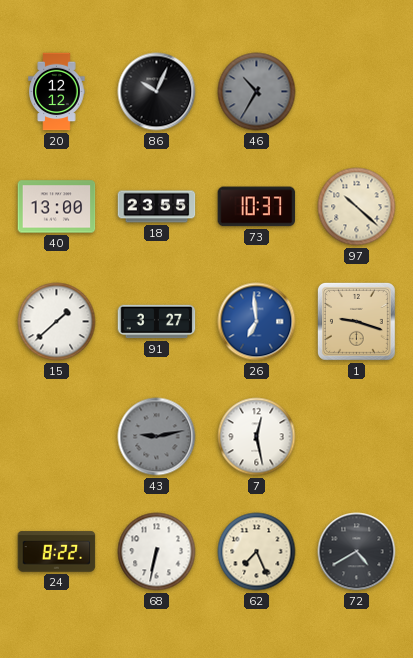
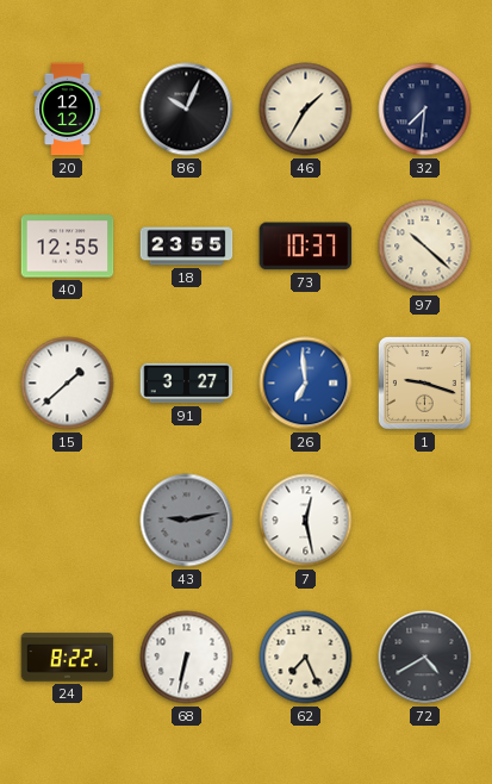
46: 10:35 -> 1:35 (306, 110)
46 dial: grey -> cream (306, 110)
32: none -> 7:31 (425, 110)
40: 13:00 -> 12:55 (68, 247)
